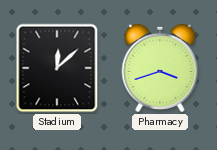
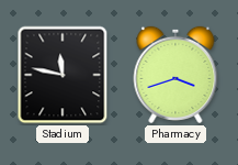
Stadium: 12:08 -> 11:47 (63, 75)
